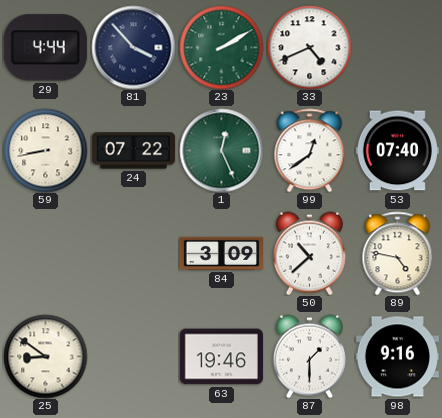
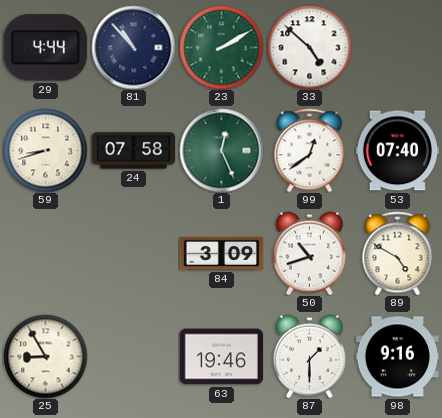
81: 3:53 -> 10:53 (133, 47)
33: 4:41 -> 4:52 (309, 47)
59: 8:43 -> 8:42 (45, 150)
24: 07:22 -> 07:58 (133, 151)
50: 10:38 -> 10:42 (309, 253)
89: 4:47 -> 4:50 (398, 253)
25: 8:51 -> 8:55 (45, 356)
